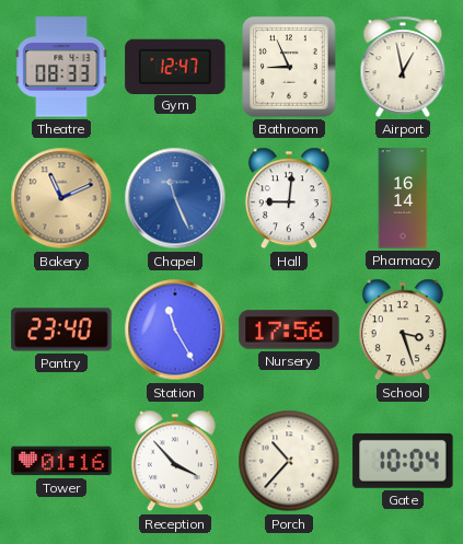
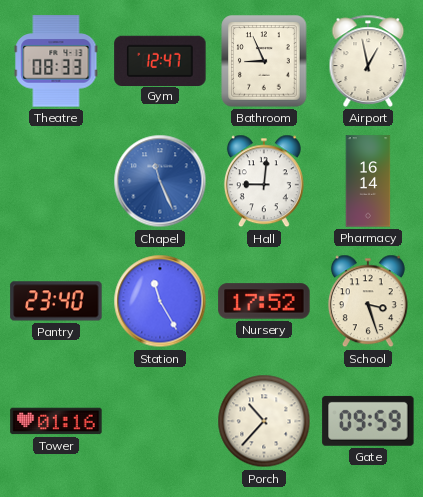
Bakery: 11:11 -> none (61, 198)
Nursery: 17:56 -> 17:52 (264, 301)
Reception: 3:53 -> none (175, 461)
Gate: 10:04 -> 09:59 (368, 421)
